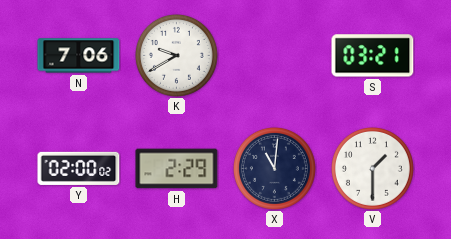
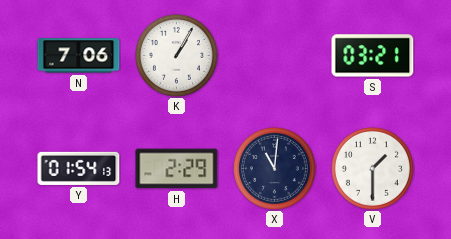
K: 9:40 -> 1:05 (176, 55)
Y: 02:00 -> 01:54 (79, 168)
